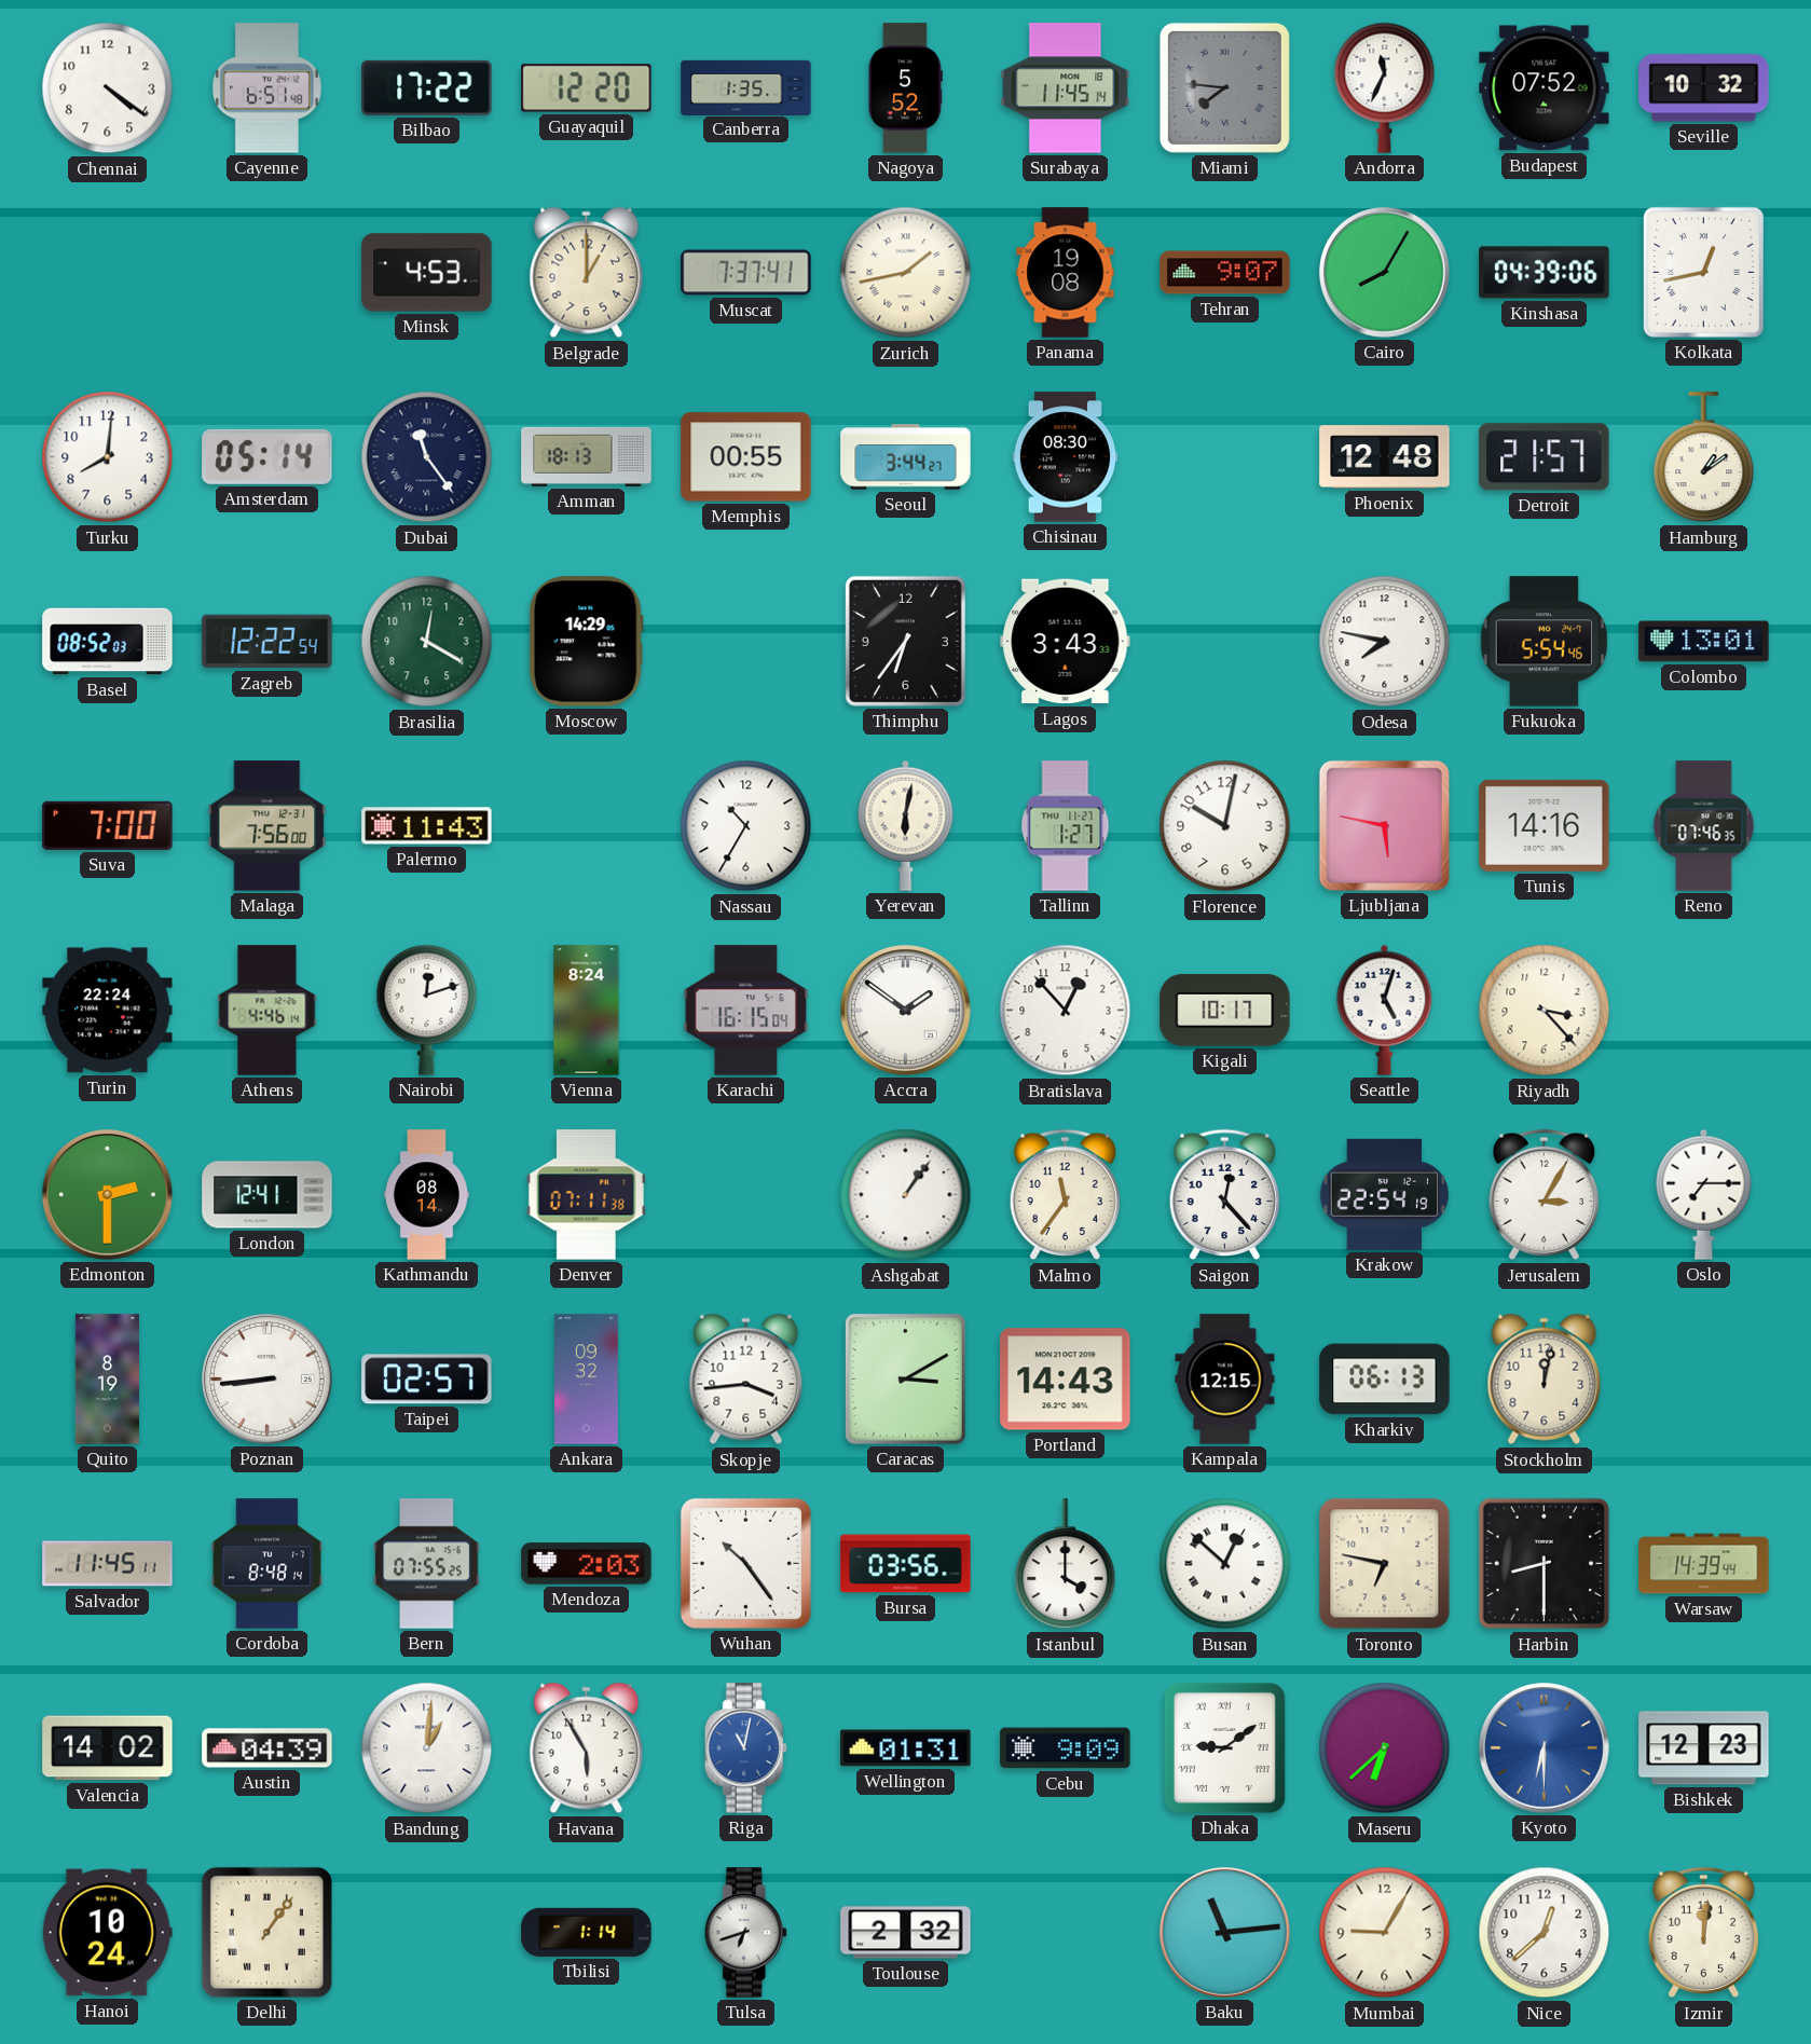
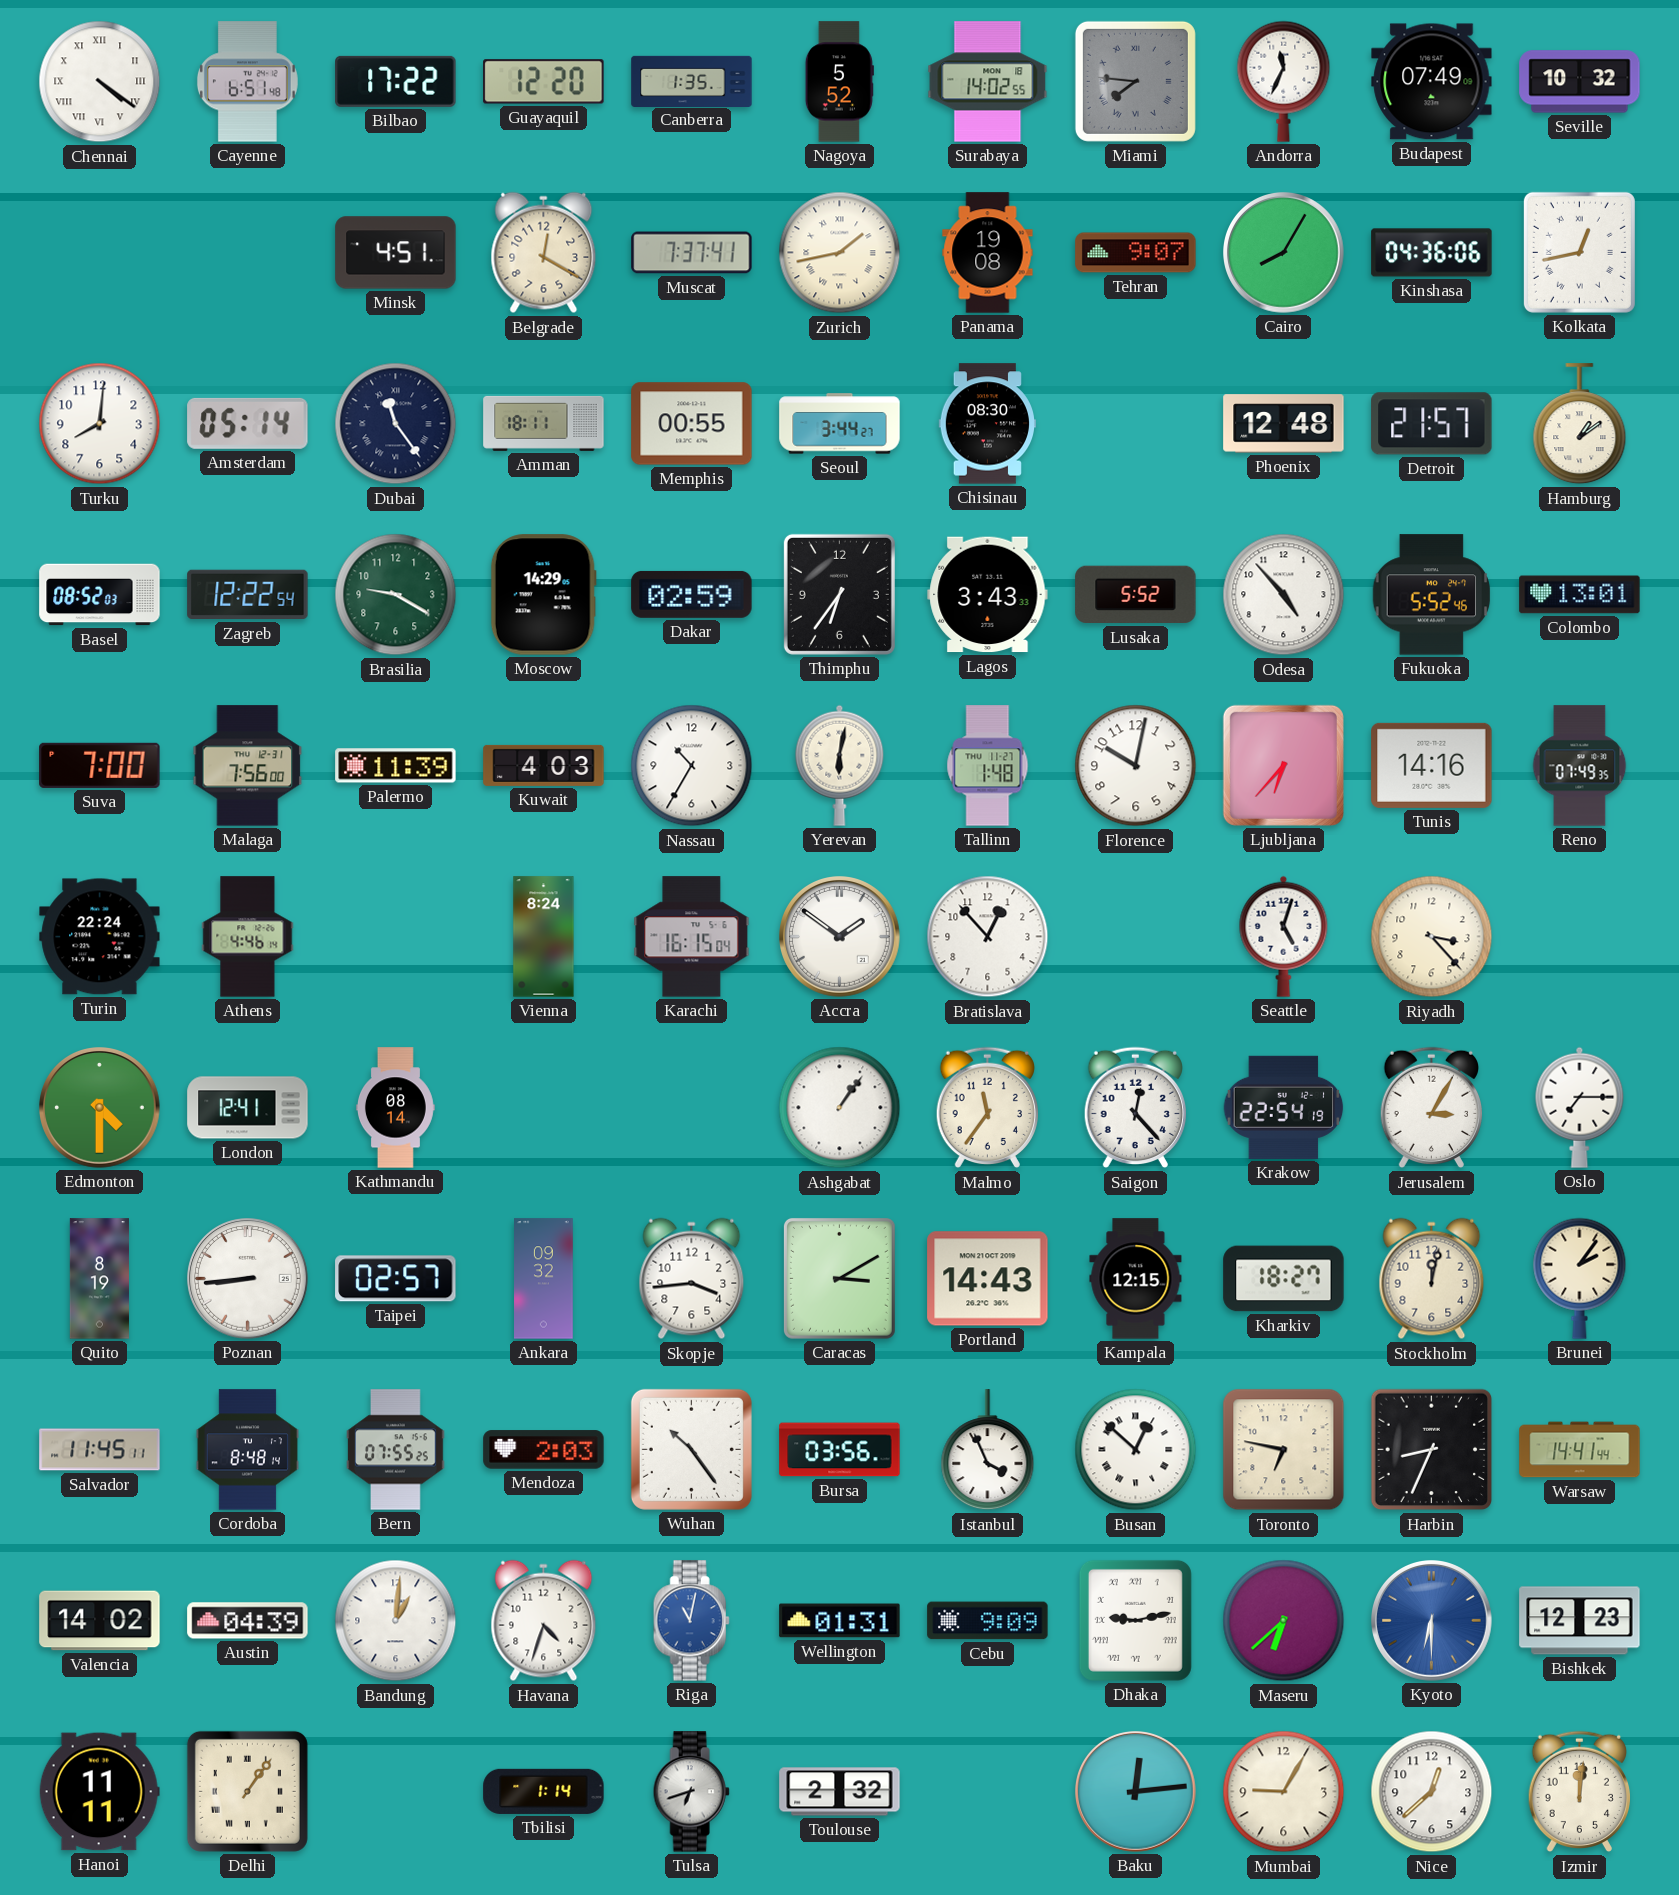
Chennai numerals: Arabic -> Roman (100, 82)
Surabaya: 11:45 -> 14:02 (988, 82)
Budapest: 07:52 -> 07:49 (1432, 82)
Minsk: 4:53 -> 4:51 (396, 253)
Belgrade: 1:00 -> 12:20 (544, 253)
Kinshasa: 04:39 -> 04:36 (1432, 253)
Amman: 18:13 -> 18:11 (544, 423)
Brasilia: 12:20 -> 9:20 (396, 595)
Dakar: none -> 02:59 (692, 594)
Lusaka: none -> 5:52 (1136, 595)
Odesa: 7:47 -> 4:53 (1284, 595)
Fukuoka: 5:54 -> 5:52 (1432, 595)
Palermo: 11:43 -> 11:39 (396, 766)
Kuwait: none -> 4:03 (544, 765)
Tallinn: 1:27 -> 1:48 (988, 766)
Ljubljana: 5:47 -> 6:37 (1283, 765)
Reno: 07:46 -> 07:49 (1580, 766)
Nairobi: 12:12 -> none (427, 1010)
Kigali: 10:17 -> none (1225, 1010)
Edmonton: 2:30 -> 4:30 (100, 1108)
Denver: 07:11 -> none (586, 1195)
Kharkiv: 06:13 -> 18:27 (1284, 1279)
Brunei: none -> 2:06 (1580, 1278)
Istanbul: 4:00 -> 3:56 (988, 1450)
Harbin: 8:30 -> 8:34 (1432, 1450)
Warsaw: 14:39 -> 14:41 (1580, 1450)
Havana: 5:55 -> 4:33 (544, 1621)
Dhaka: 9:09 -> 9:13 (1135, 1620)
Hanoi: 10:24 -> 11:11 (99, 1792)
Baku: 11:14 -> 12:14 (1136, 1792)
